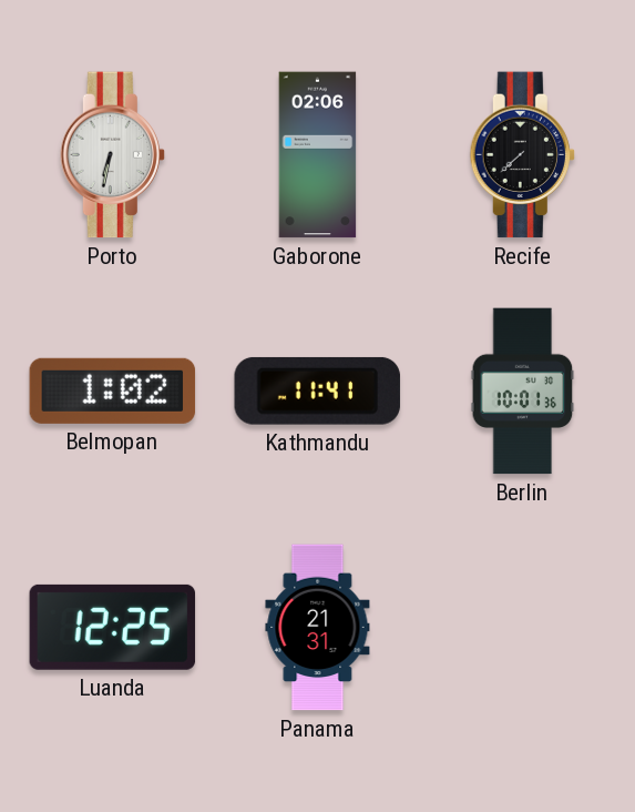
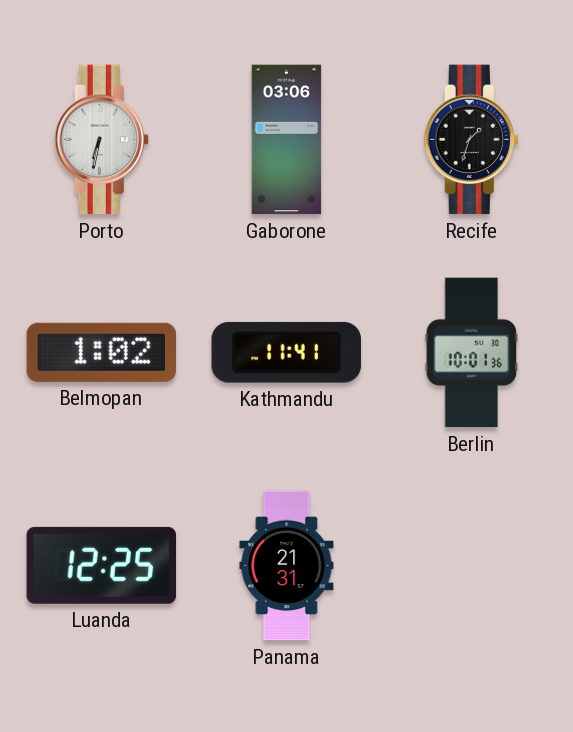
Gaborone: 02:06 -> 03:06 (287, 140)
Recife: 7:38 -> 1:33 (471, 140)
